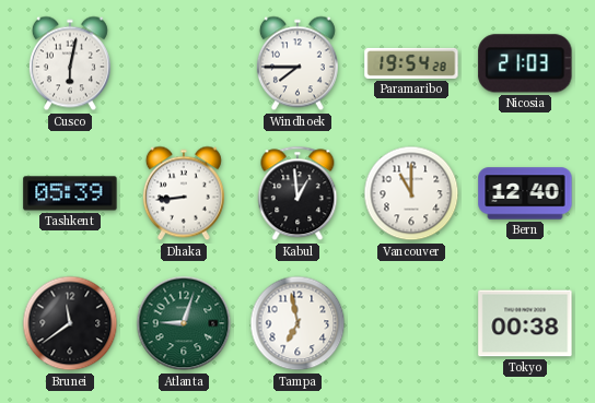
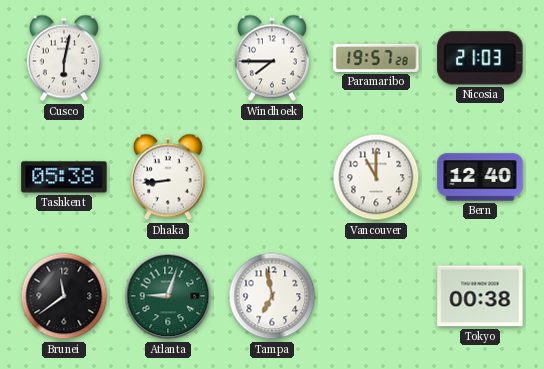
Paramaribo: 19:54 -> 19:57 (376, 58)
Tashkent: 05:39 -> 05:38 (64, 177)
Kabul: 12:59 -> none (297, 193)
